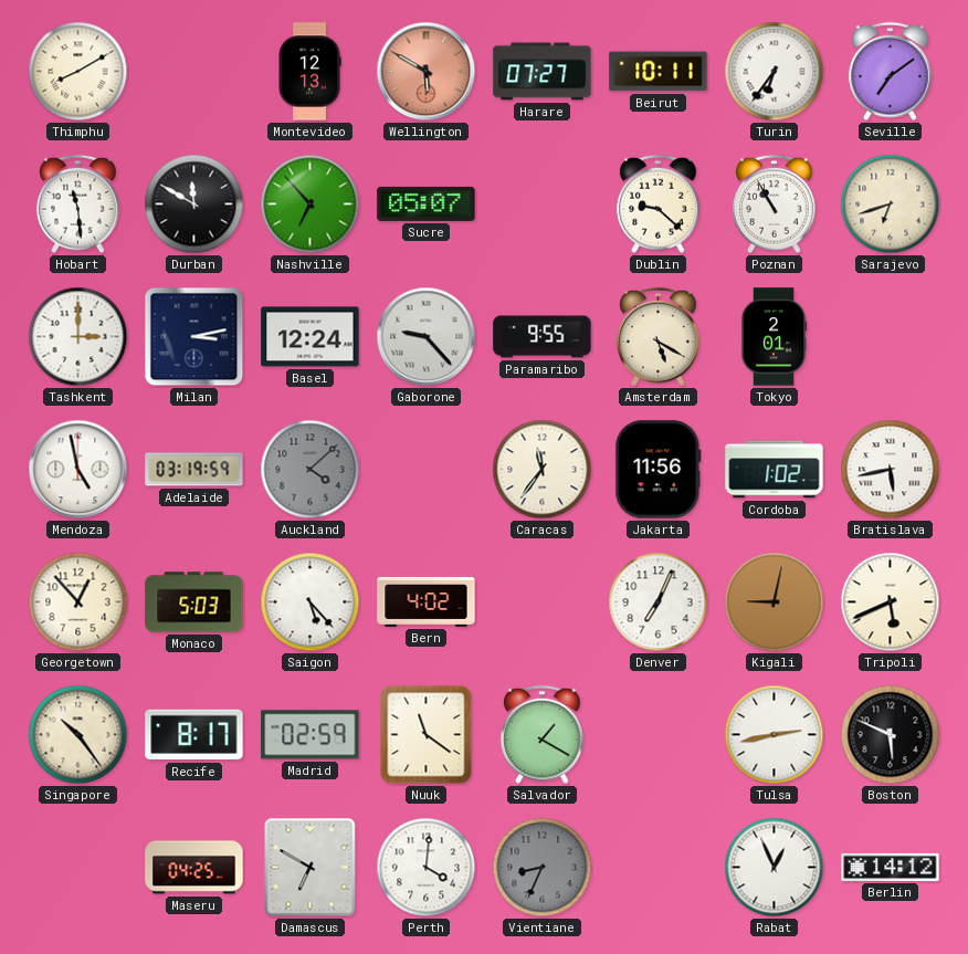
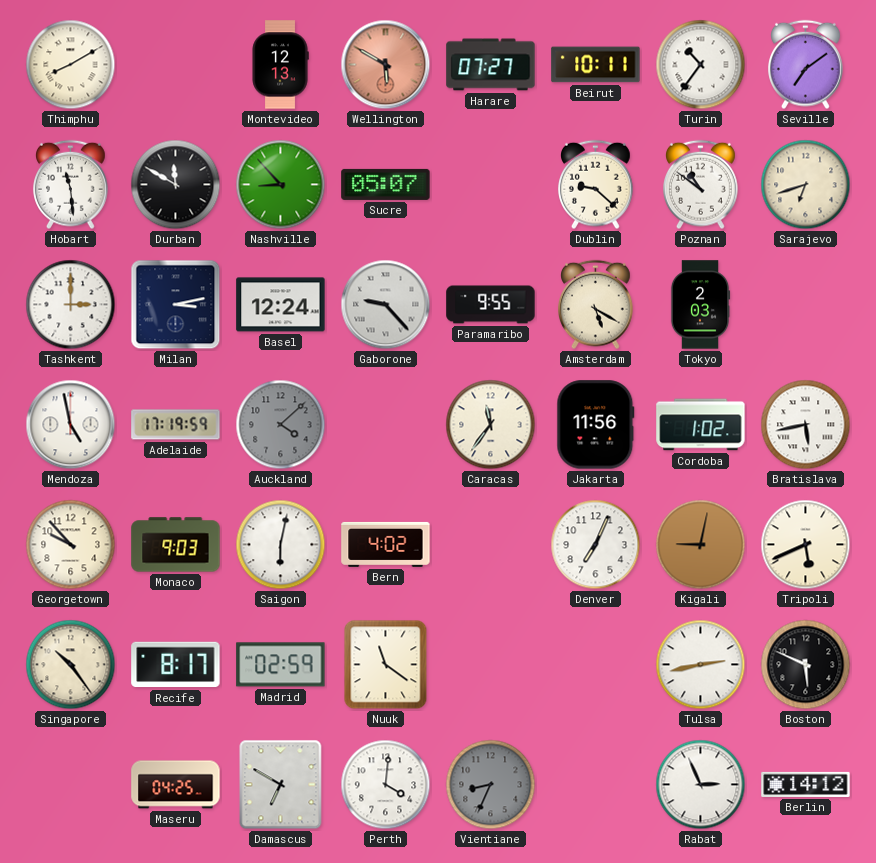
Turin: 6:36 -> 10:36 (701, 65)
Nashville: 6:53 -> 8:53 (281, 185)
Poznan: 10:55 -> 10:51 (701, 185)
Tokyo: 2:01 -> 2:03 (700, 305)
Adelaide: 03:19 -> 17:19 (176, 425)
Georgetown: 12:53 -> 9:53 (71, 545)
Monaco: 5:03 -> 9:03 (176, 545)
Saigon: 5:23 -> 6:02 (281, 545)
Salvador: 1:20 -> none (543, 735)
Rabat: 12:56 -> 2:56 (701, 785)
